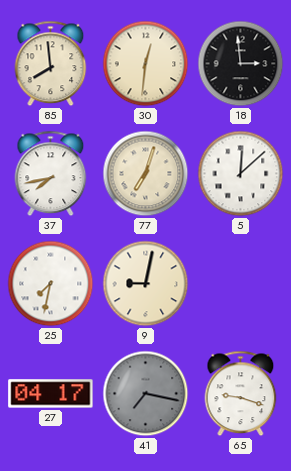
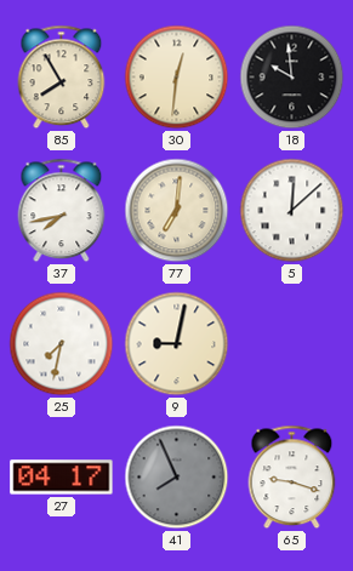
85: 7:59 -> 7:55 (62, 78)
18: 2:59 -> 9:59 (292, 78)
77: 7:03 -> 7:01 (177, 211)
41: 7:17 -> 7:56 (177, 478)
